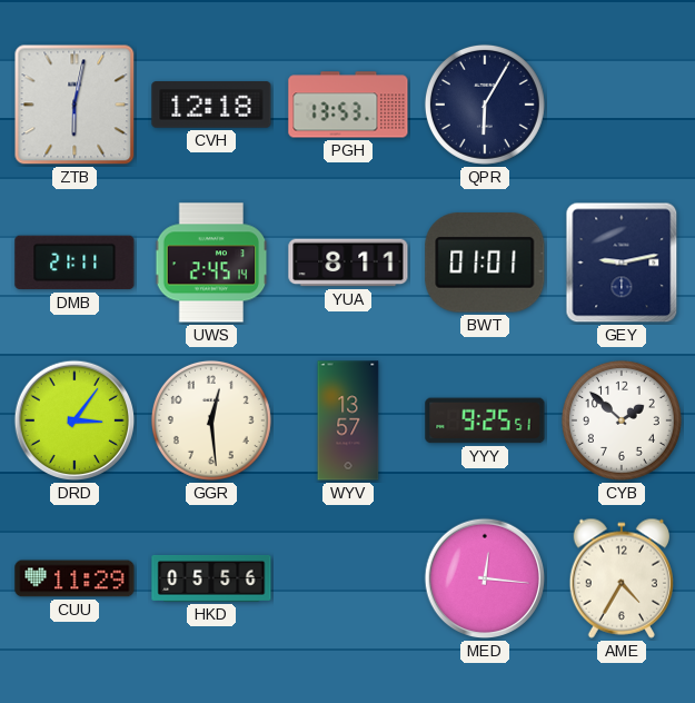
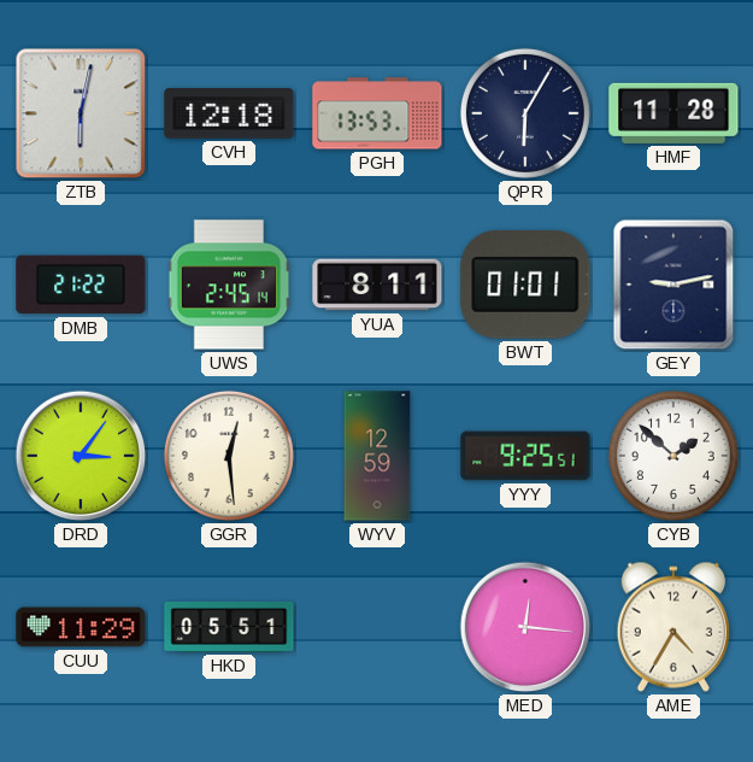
HMF: none -> 11:28 (673, 113)
DMB: 21:11 -> 21:22 (81, 285)
WYV: 13:57 -> 12:59 (377, 456)
HKD: 05:56 -> 05:51 (229, 627)
